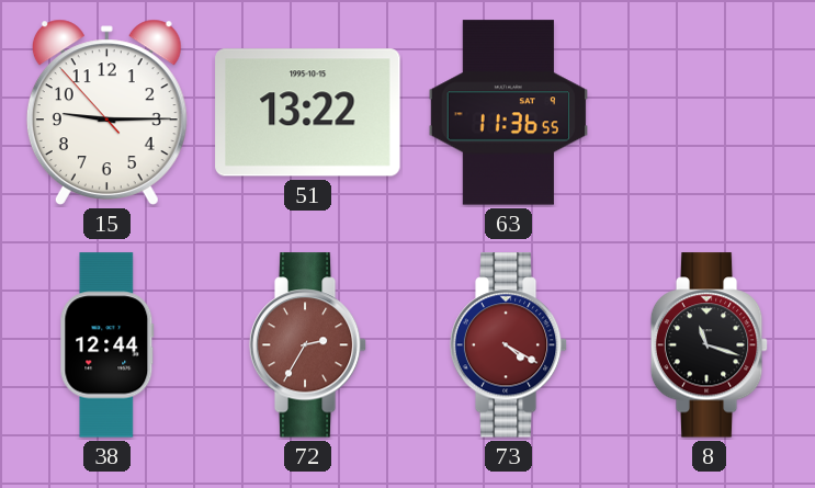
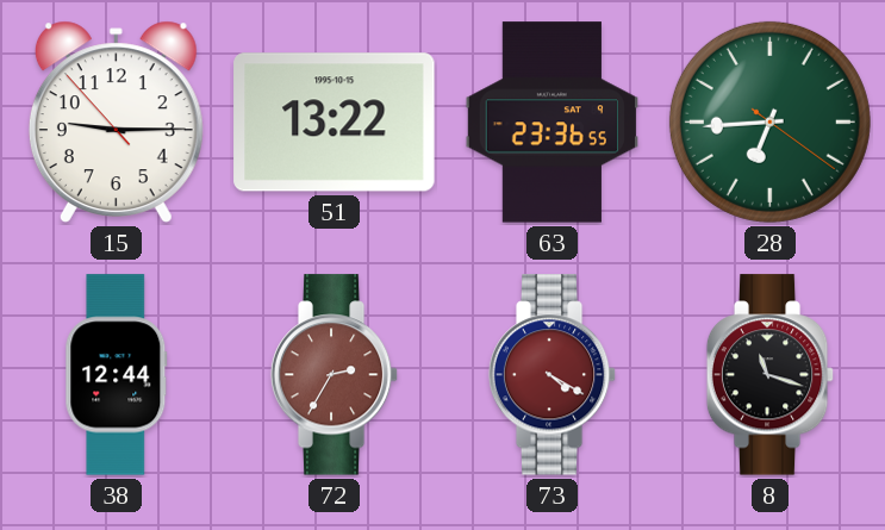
63: 11:36 -> 23:36 (551, 123)
28: none -> 6:44 (769, 121)
